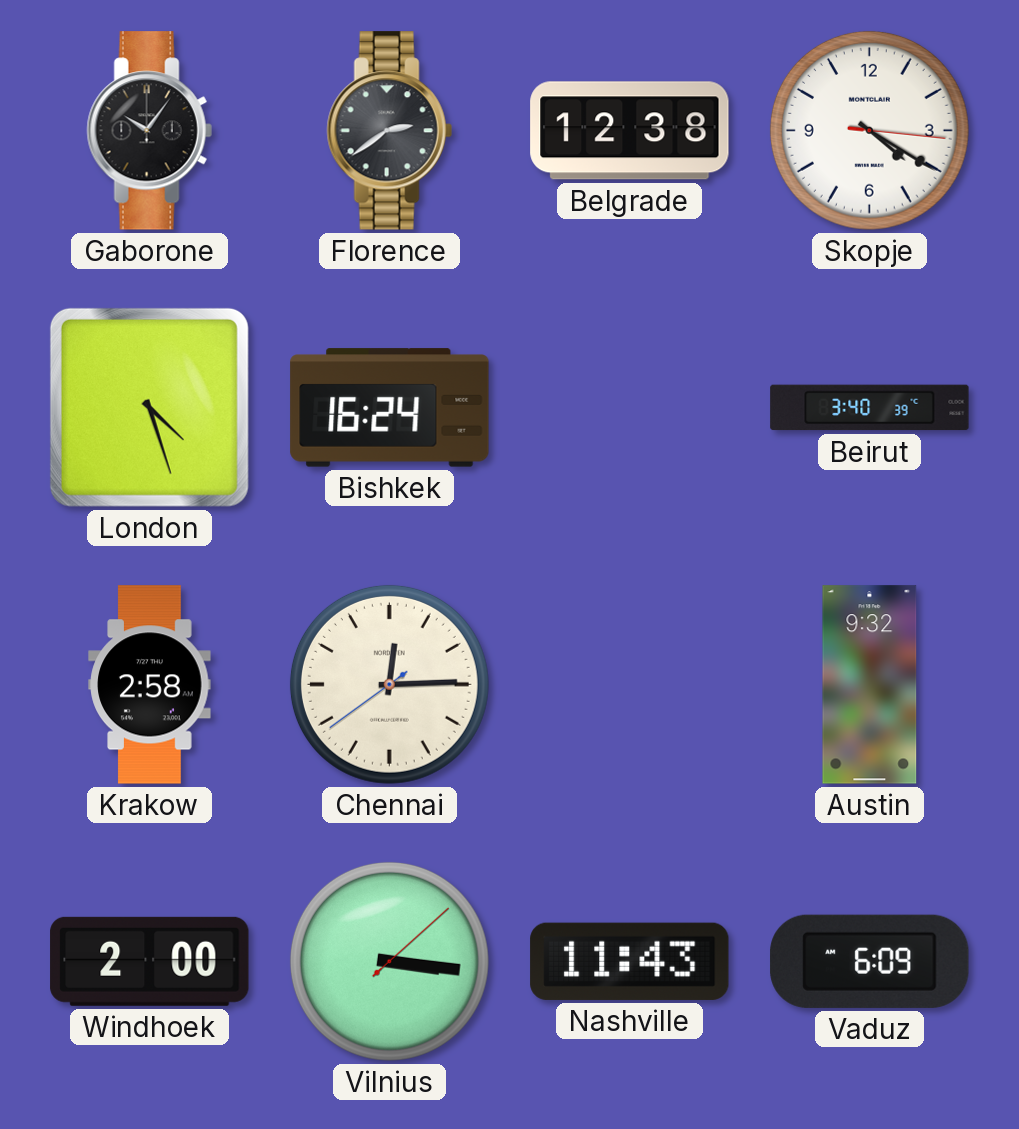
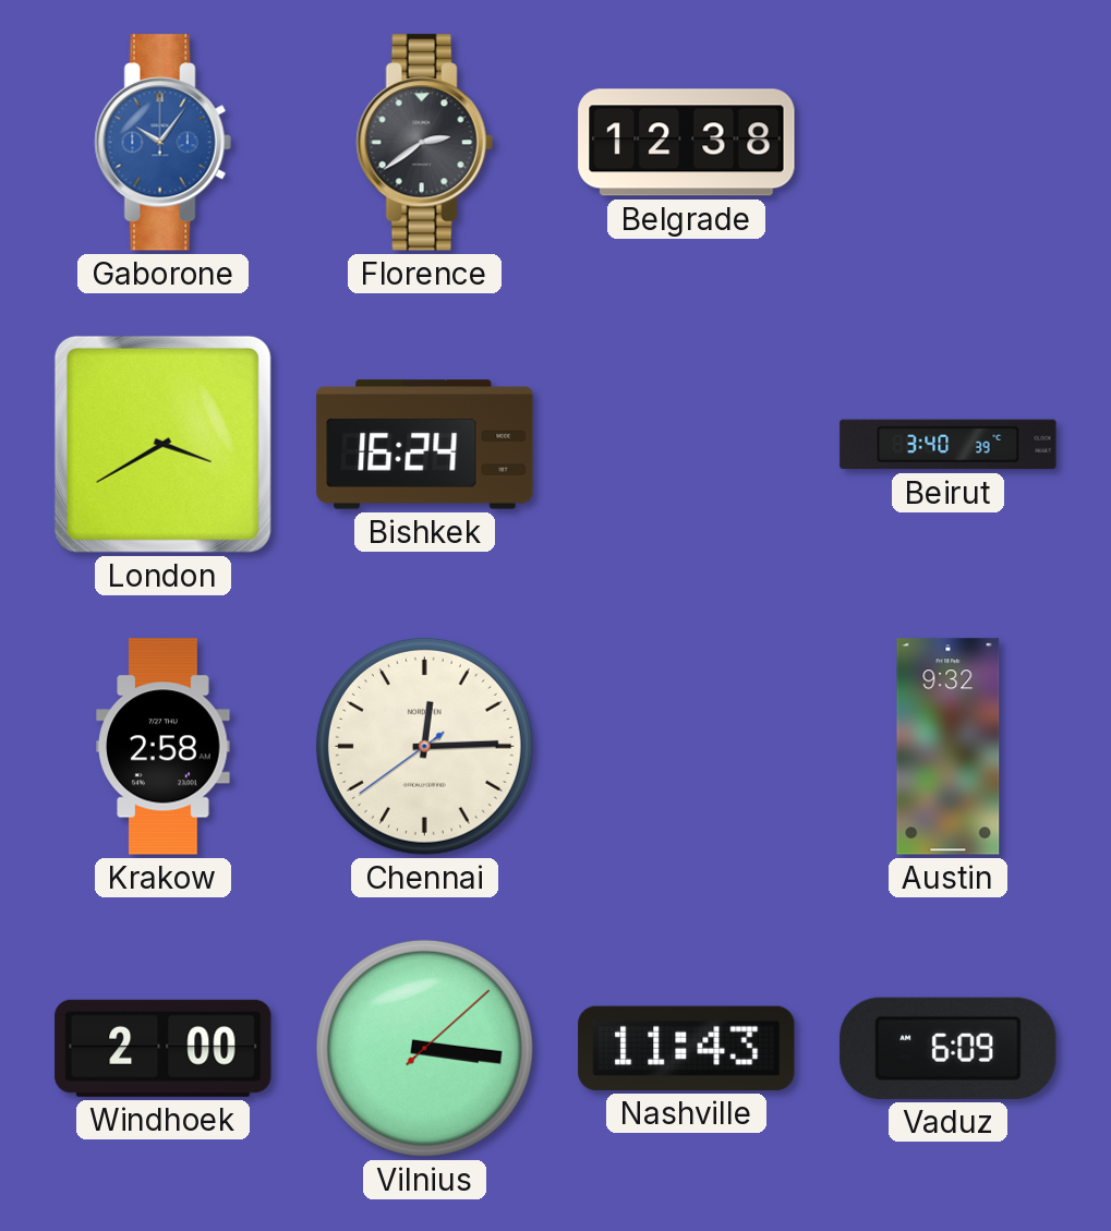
Gaborone dial: black -> blue (162, 143)
Skopje: 4:20 -> none (869, 130)
London: 4:27 -> 3:40 (162, 444)
